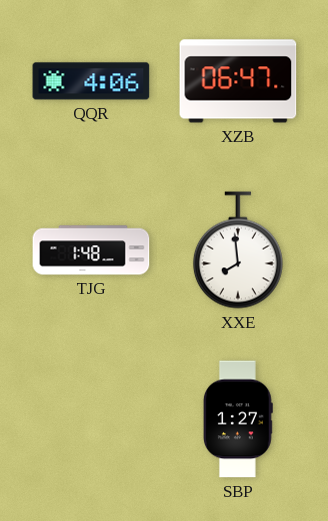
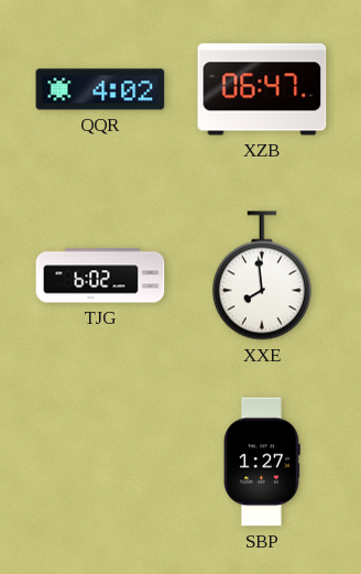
QQR: 4:06 -> 4:02 (100, 89)
TJG: 1:48 -> 6:02 (100, 275)
